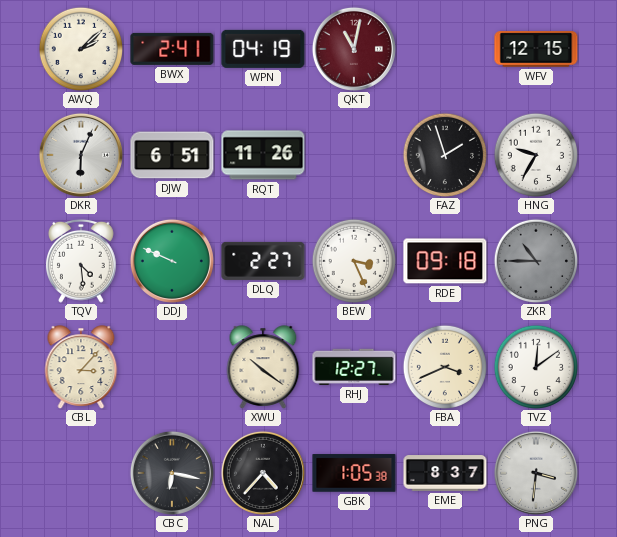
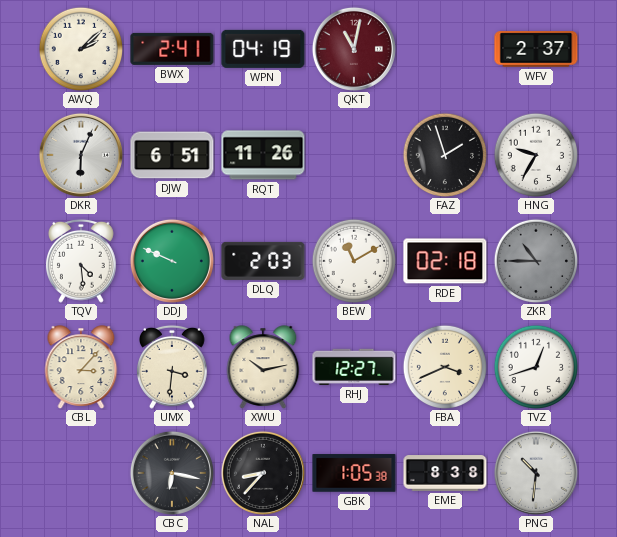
WFV: 12:15 -> 2:37 (536, 49)
DLQ: 2:27 -> 2:03 (263, 261)
BEW: 3:26 -> 11:10 (353, 260)
RDE: 09:18 -> 02:18 (445, 261)
UMX: none -> 3:31 (173, 367)
XWU: 10:21 -> 10:13 (263, 367)
TVZ: 12:09 -> 12:42 (535, 366)
NAL: 4:37 -> 8:37 (263, 473)
EME: 8:37 -> 8:38 (445, 473)
PNG: 3:31 -> 10:31 (536, 473)
